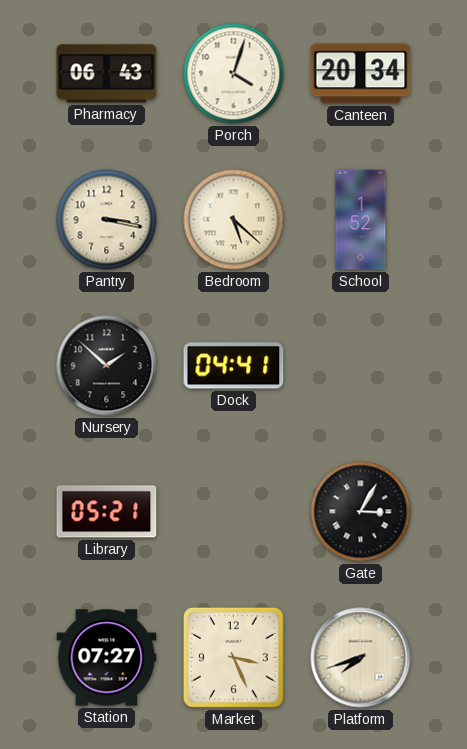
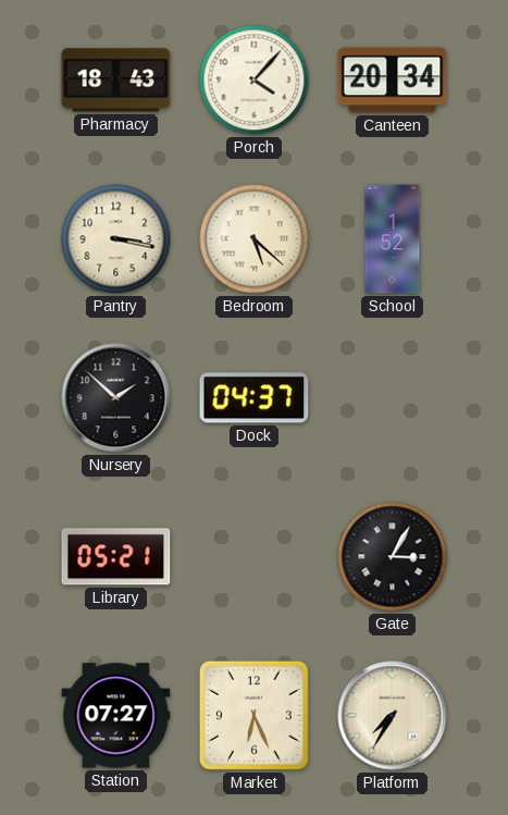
Pharmacy: 06:43 -> 18:43 (116, 81)
Porch: 4:03 -> 4:07 (255, 81)
Dock: 04:41 -> 04:37 (255, 398)
Market: 3:26 -> 6:26 (253, 715)
Platform: 7:42 -> 7:35 (393, 716)
